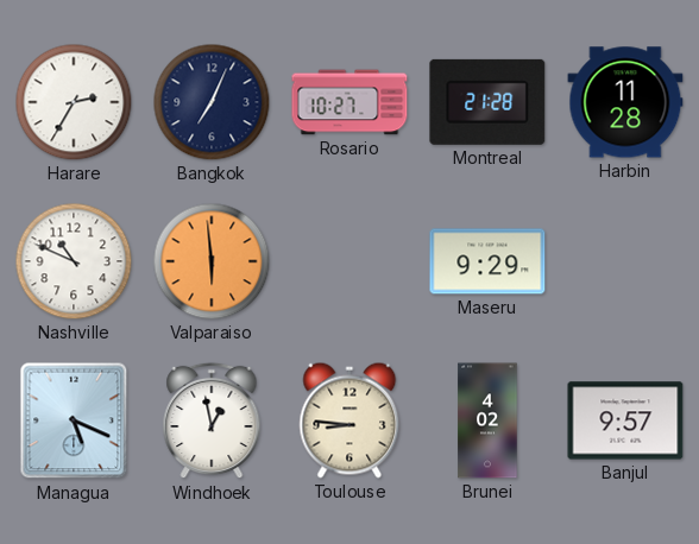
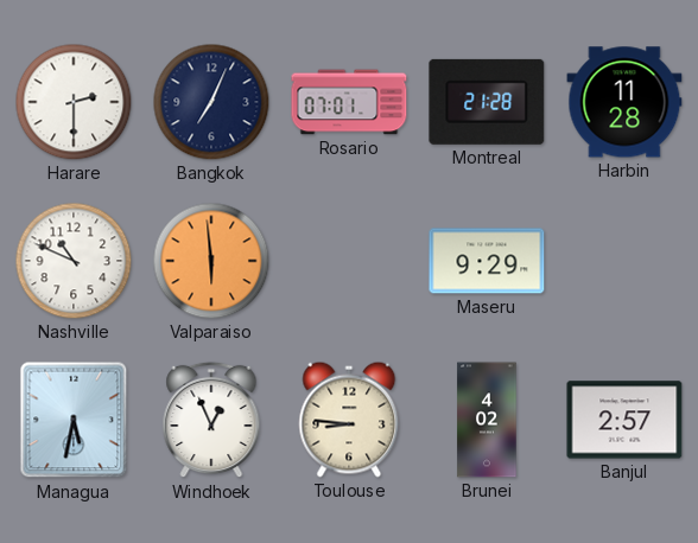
Harare: 2:35 -> 2:30 (74, 102)
Rosario: 10:27 -> 07:01 (349, 102)
Managua: 5:19 -> 5:32 (74, 420)
Windhoek: 12:58 -> 12:56 (211, 420)
Banjul: 9:57 -> 2:57 (624, 420)
